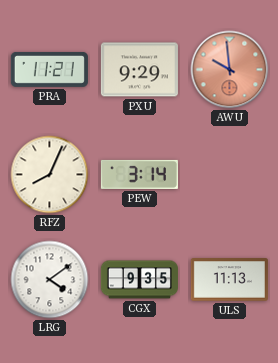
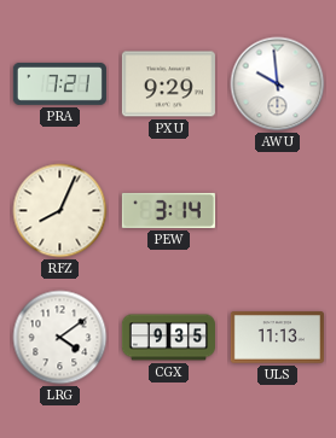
PRA: 11:21 -> 7:21 (59, 83)
AWU dial: salmon -> white (278, 84)
